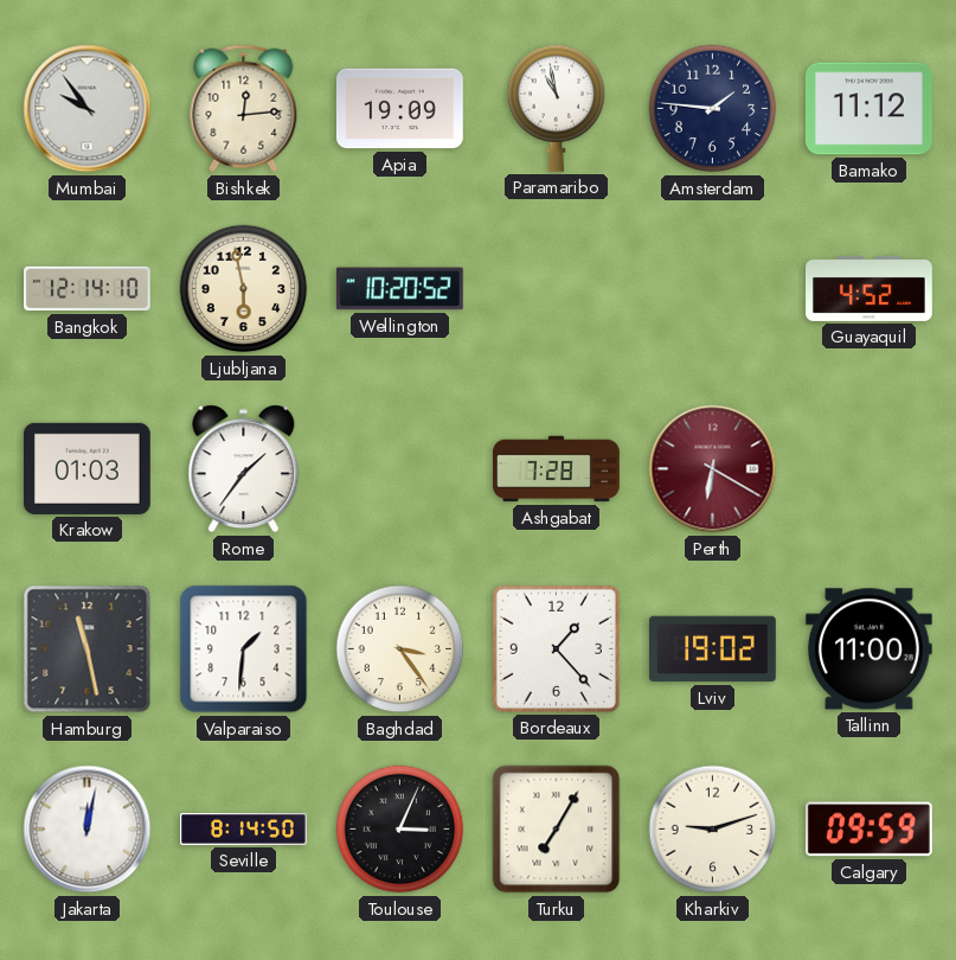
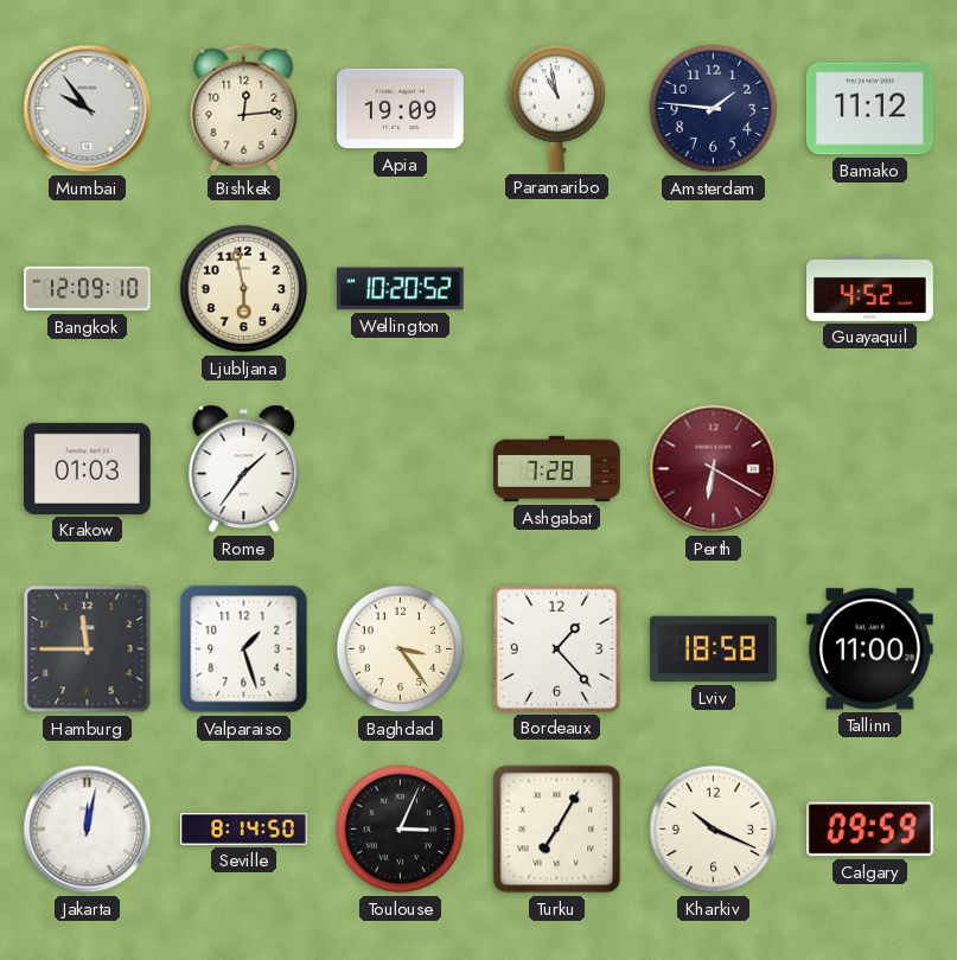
Bangkok: 12:14 -> 12:09 (88, 289)
Hamburg: 11:28 -> 11:45 (88, 649)
Valparaiso: 1:31 -> 1:27 (244, 649)
Lviv: 19:02 -> 18:58 (714, 649)
Kharkiv: 9:12 -> 10:19 (714, 830)
